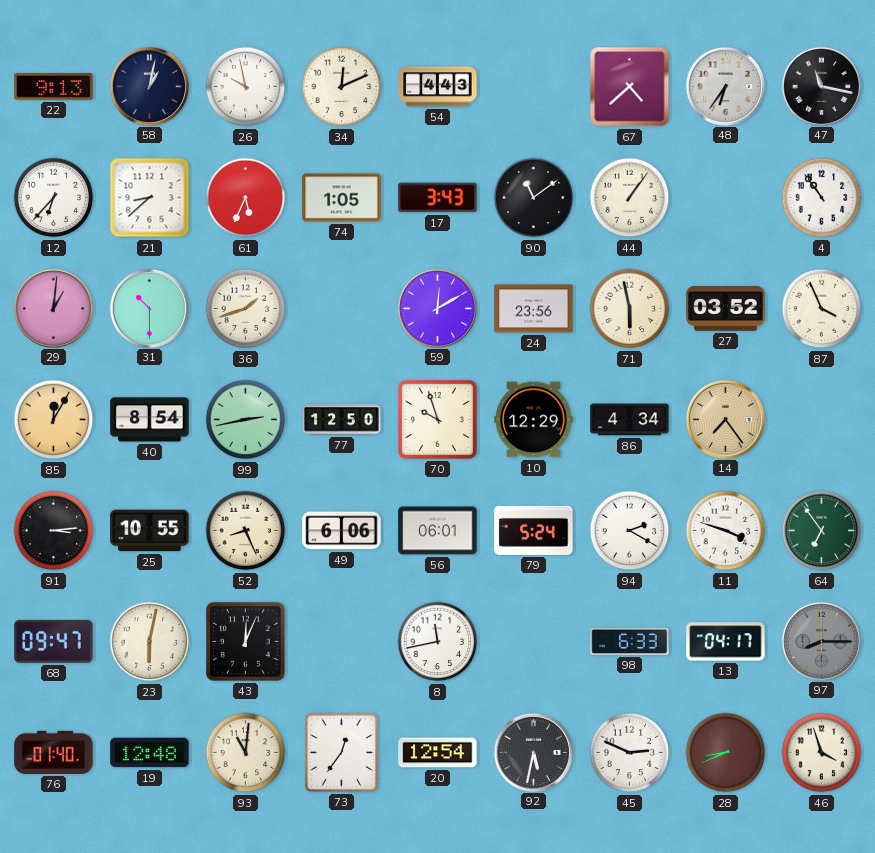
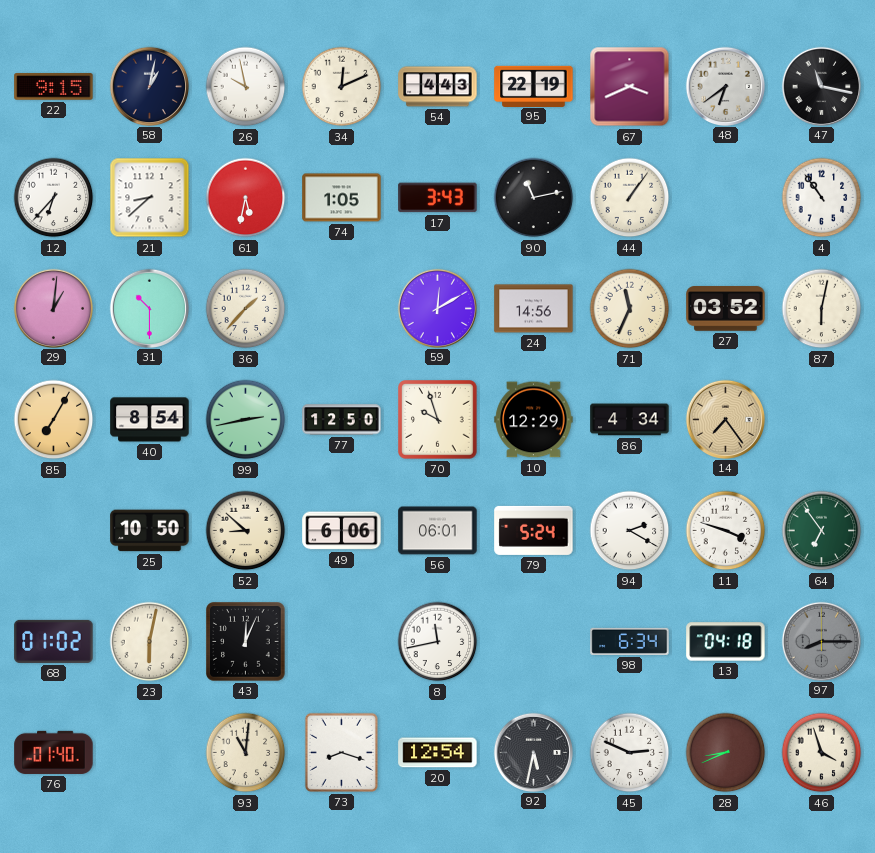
22: 9:13 -> 9:15 (54, 87)
95: none -> 22:19 (534, 86)
67: 4:38 -> 3:41 (630, 87)
48: 6:36 -> 6:39 (725, 86)
61: 5:34 -> 5:32 (246, 198)
90: 11:09 -> 11:13 (534, 198)
36: 1:42 -> 1:37 (246, 309)
24: 23:56 -> 14:56 (534, 309)
71: 5:58 -> 11:34 (630, 309)
87: 3:56 -> 6:02 (822, 309)
85: 12:05 -> 7:05 (54, 420)
91: 3:14 -> none (54, 531)
25: 10:55 -> 10:50 (150, 531)
52: 8:26 -> 8:52 (246, 531)
68: 09:47 -> 01:02 (54, 641)
98: 6:33 -> 6:34 (630, 641)
13: 04:17 -> 04:18 (726, 642)
19: 12:48 -> none (150, 753)
73: 12:36 -> 8:18 (341, 752)
